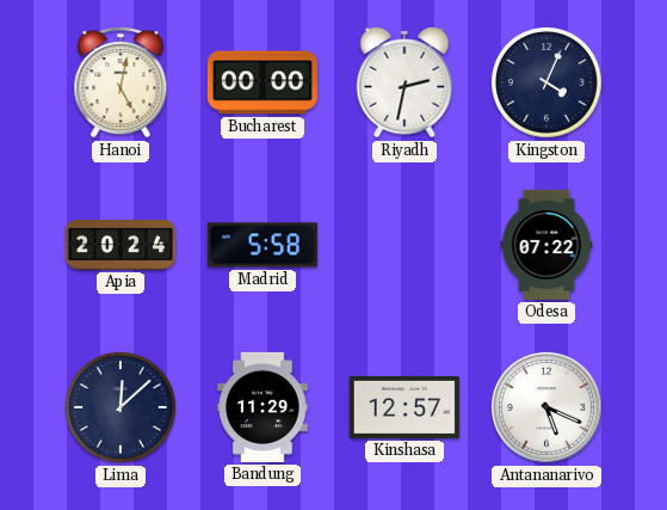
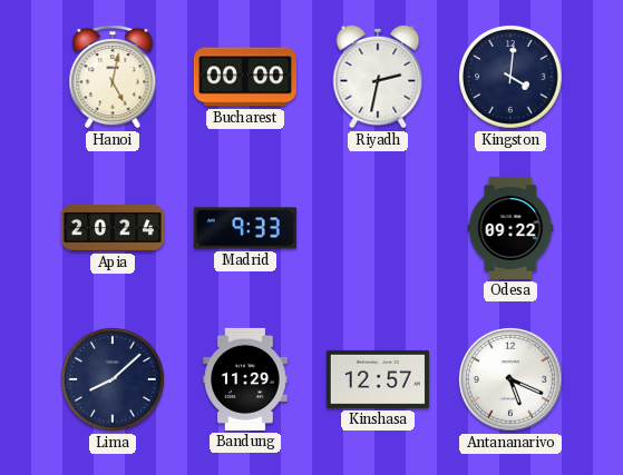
Kingston: 4:04 -> 4:01 (512, 78)
Madrid: 5:58 -> 9:33 (245, 228)
Odesa: 07:22 -> 09:22 (510, 228)
Lima: 12:08 -> 8:08 (114, 380)
